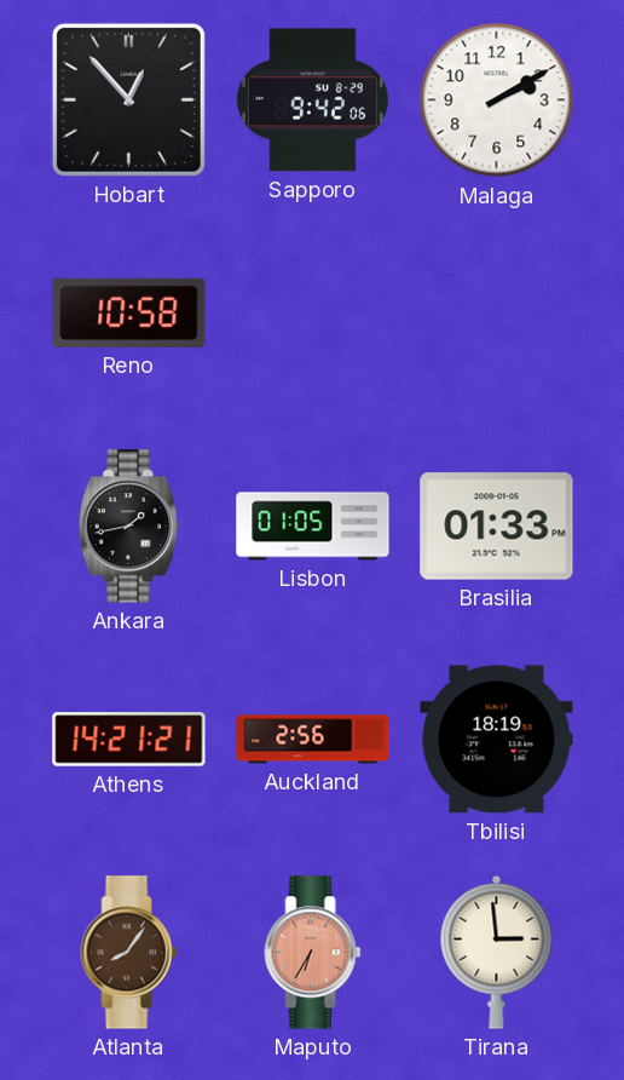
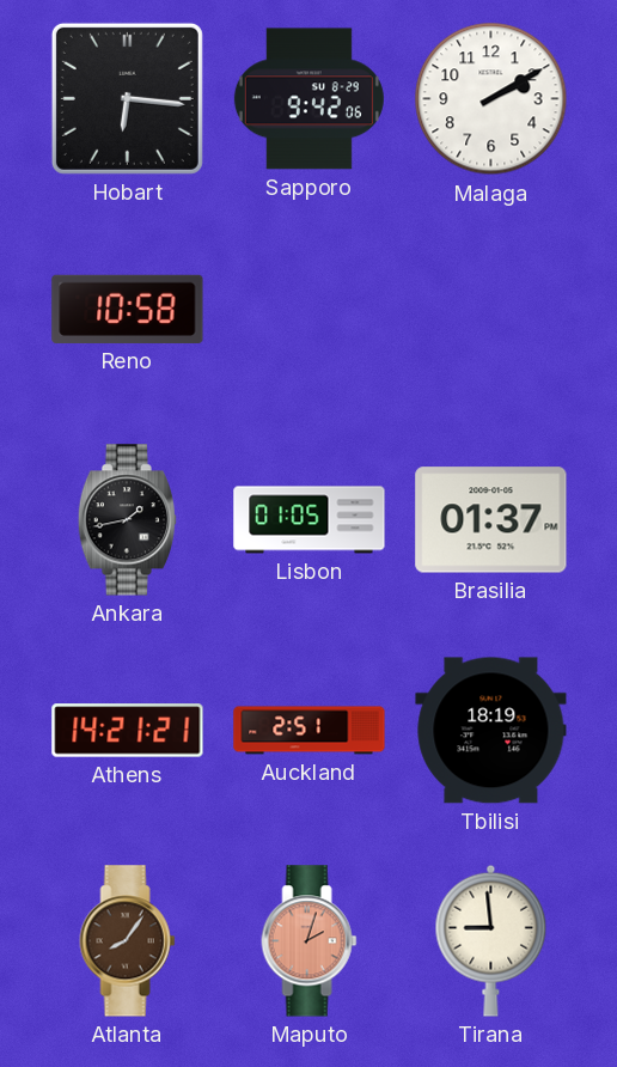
Hobart: 12:53 -> 6:16 (127, 98)
Brasilia: 01:33 -> 01:37 (491, 520)
Auckland: 2:56 -> 2:51 (310, 731)
Maputo: 6:35 -> 2:03 (310, 941)
Tirana: 2:59 -> 8:59 (491, 940)
